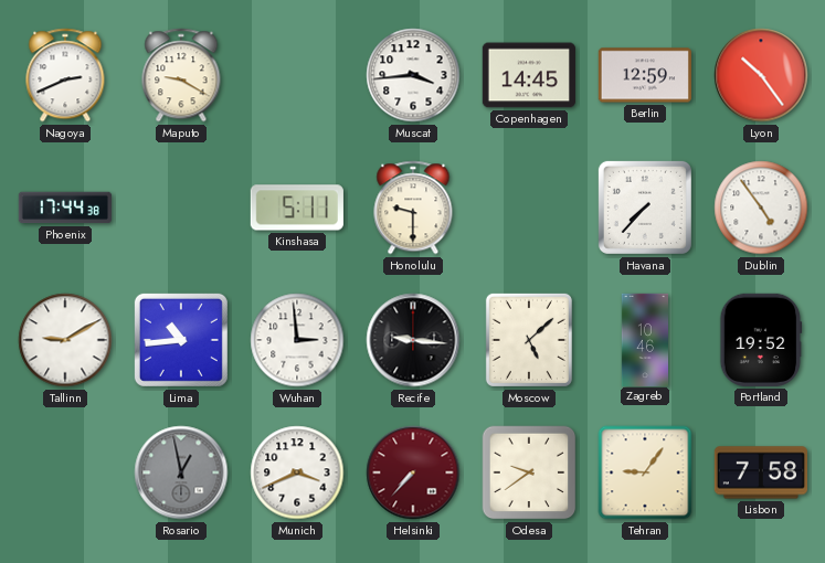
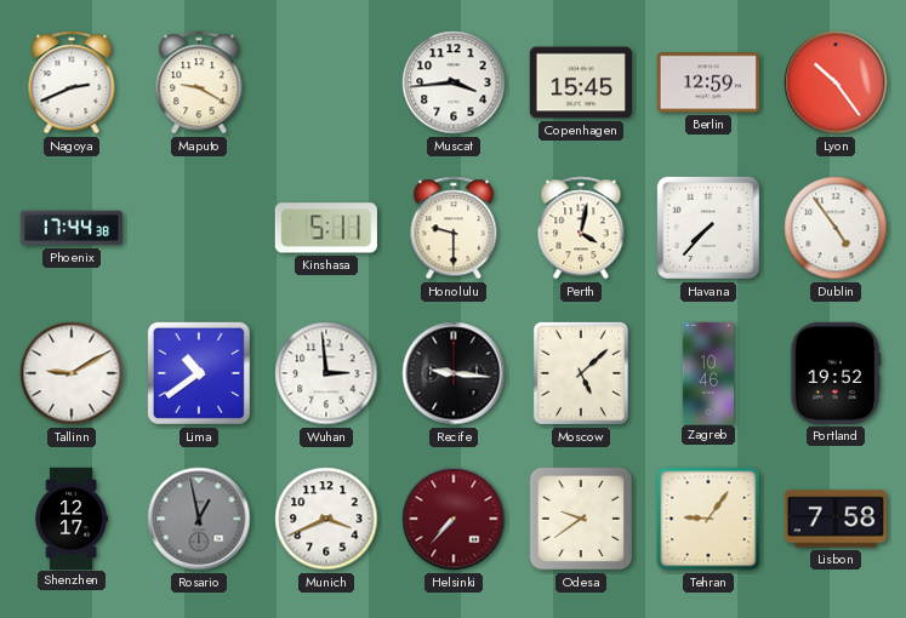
Copenhagen: 14:45 -> 15:45 (581, 82)
Perth: none -> 4:02 (581, 228)
Lima: 10:44 -> 10:39 (199, 373)
Shenzhen: none -> 12:17 (72, 517)
